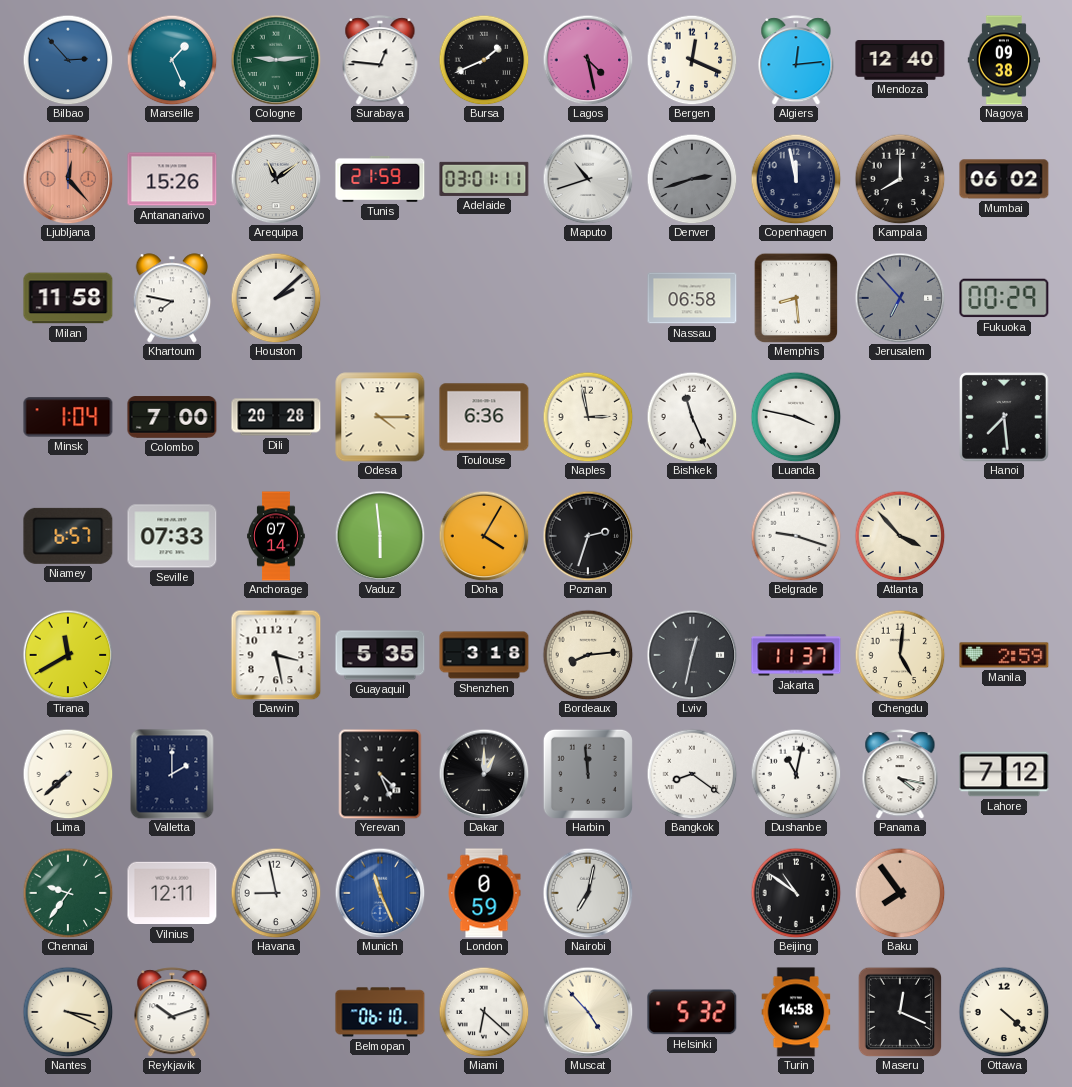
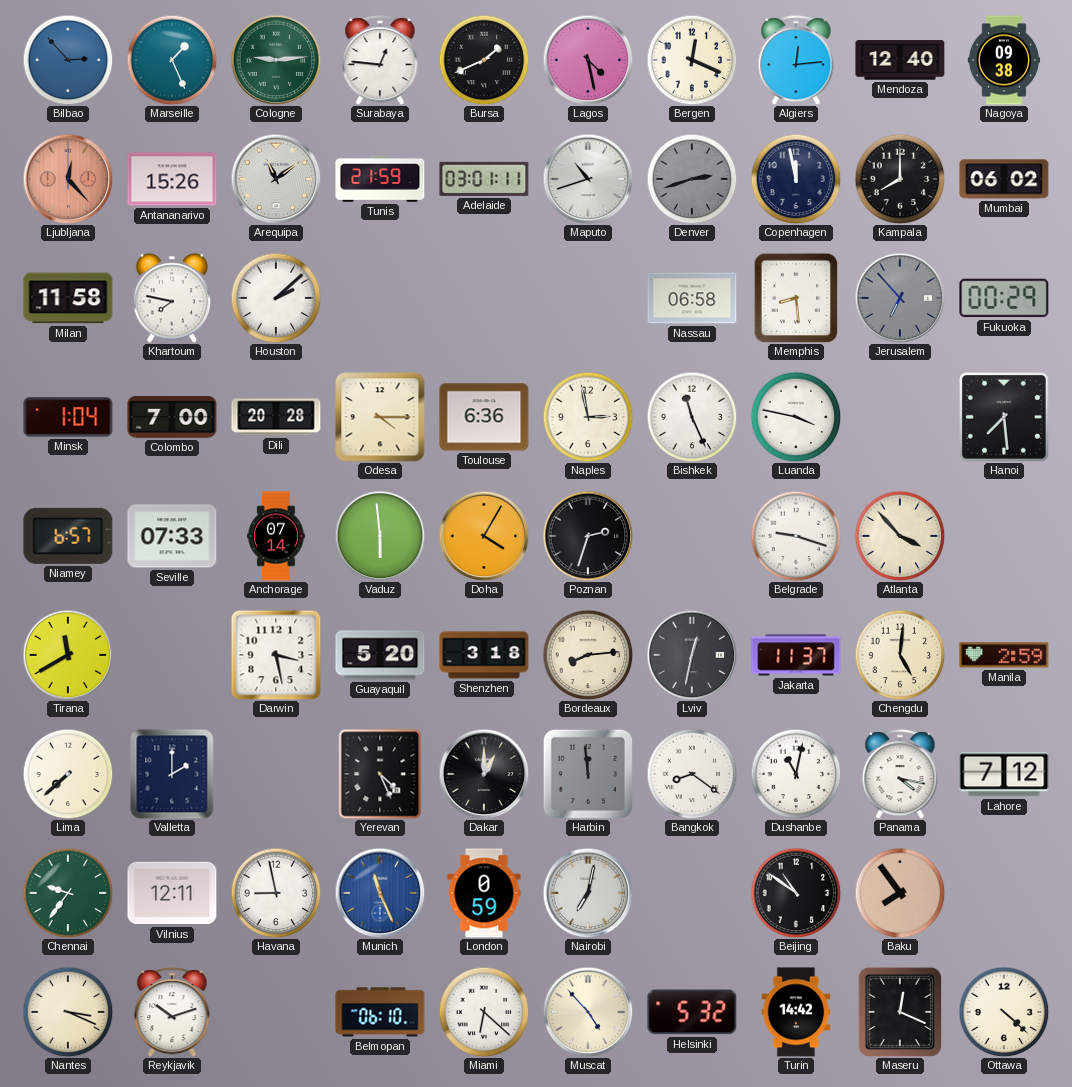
Guayaquil: 5:35 -> 5:20 (380, 655)
Turin: 14:58 -> 14:42 (796, 1012)
